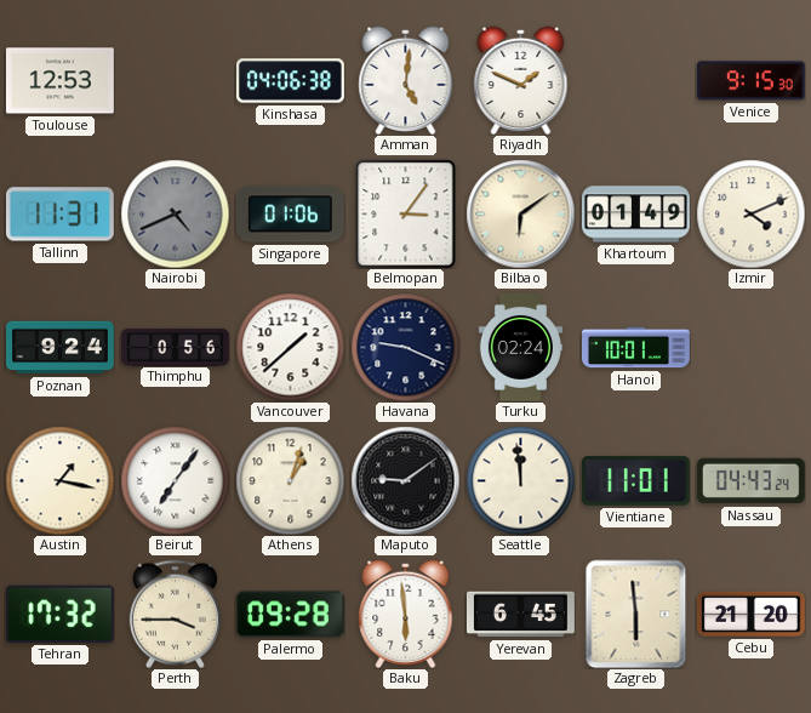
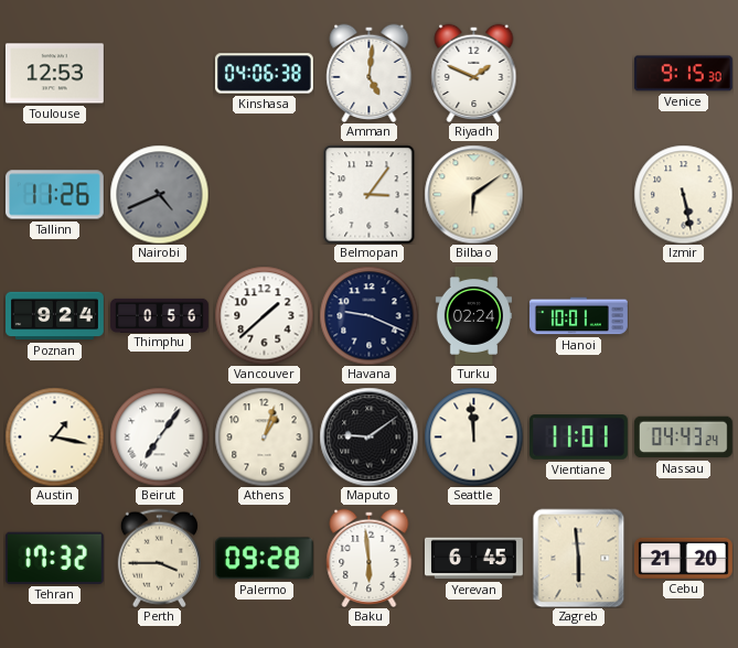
Tallinn: 11:31 -> 11:26 (54, 195)
Singapore: 01:06 -> none (290, 215)
Khartoum: 01:49 -> none (635, 215)
Izmir: 4:11 -> 5:28 (683, 194)
